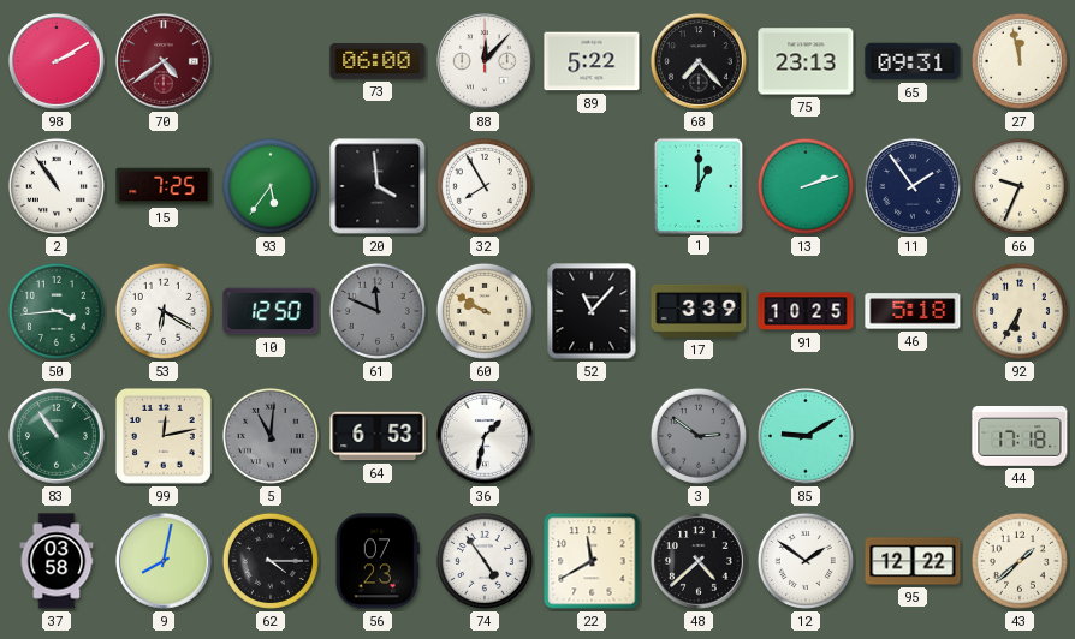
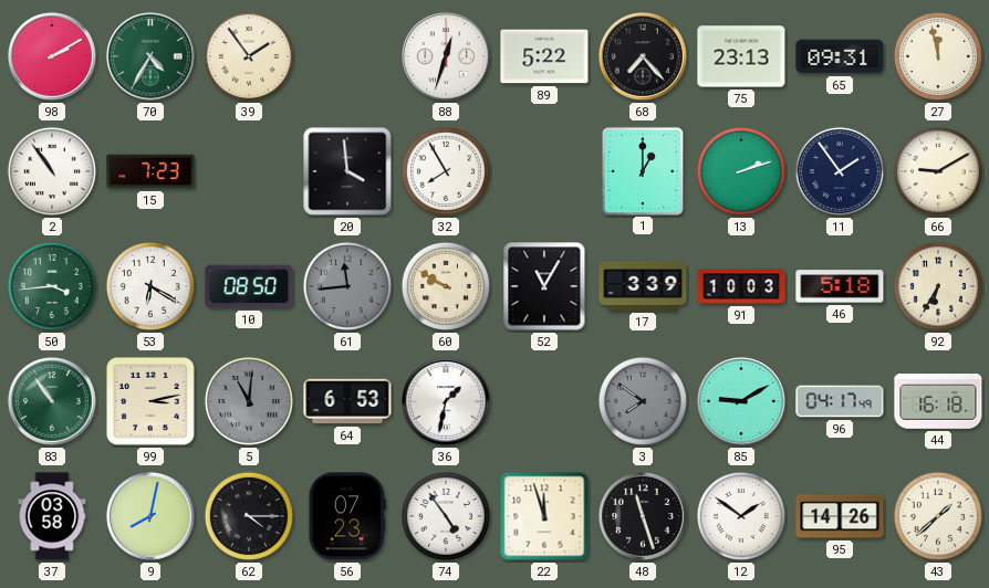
70: 4:39 -> 4:35 (152, 57)
70 dial: burgundy -> green (152, 57)
39: none -> 1:54 (249, 56)
73: 06:00 -> none (378, 61)
88: 12:07 -> 12:33 (447, 57)
15: 7:25 -> 7:23 (150, 171)
93: 5:36 -> none (271, 186)
66: 9:34 -> 9:10 (938, 171)
10: 12:50 -> 08:50 (249, 286)
61: 11:49 -> 11:44 (347, 286)
52: 11:07 -> 11:05 (544, 286)
91: 10:25 -> 10:03 (741, 286)
99: 12:13 -> 3:13 (150, 401)
3: 2:51 -> 7:51 (643, 401)
96: none -> 04:17 (840, 401)
44: 17:18 -> 16:18 (938, 402)
22: 11:40 -> 11:57 (544, 516)
48: 4:38 -> 11:27 (644, 517)
95: 12:22 -> 14:26 (840, 516)
